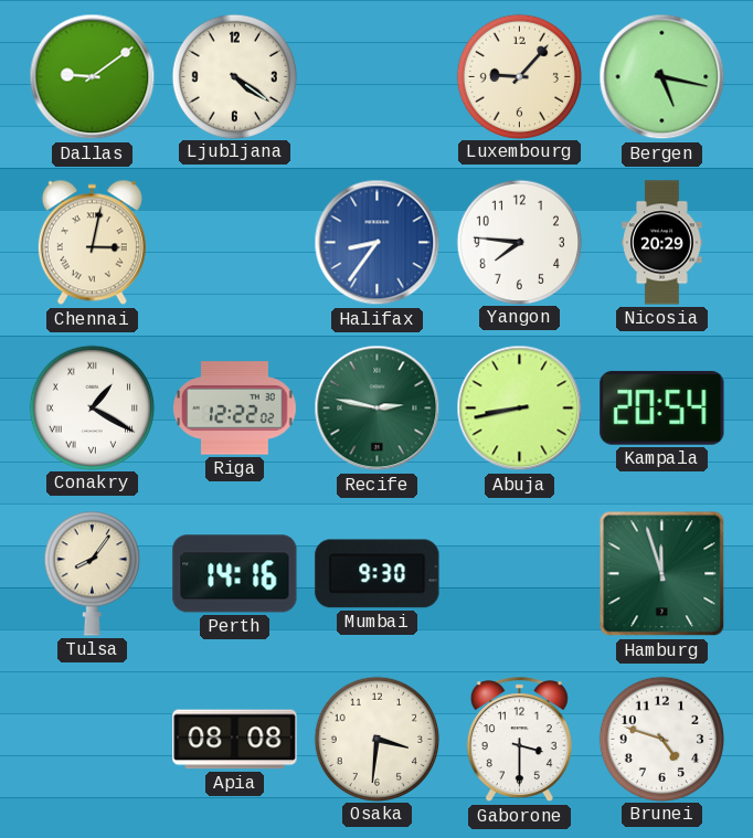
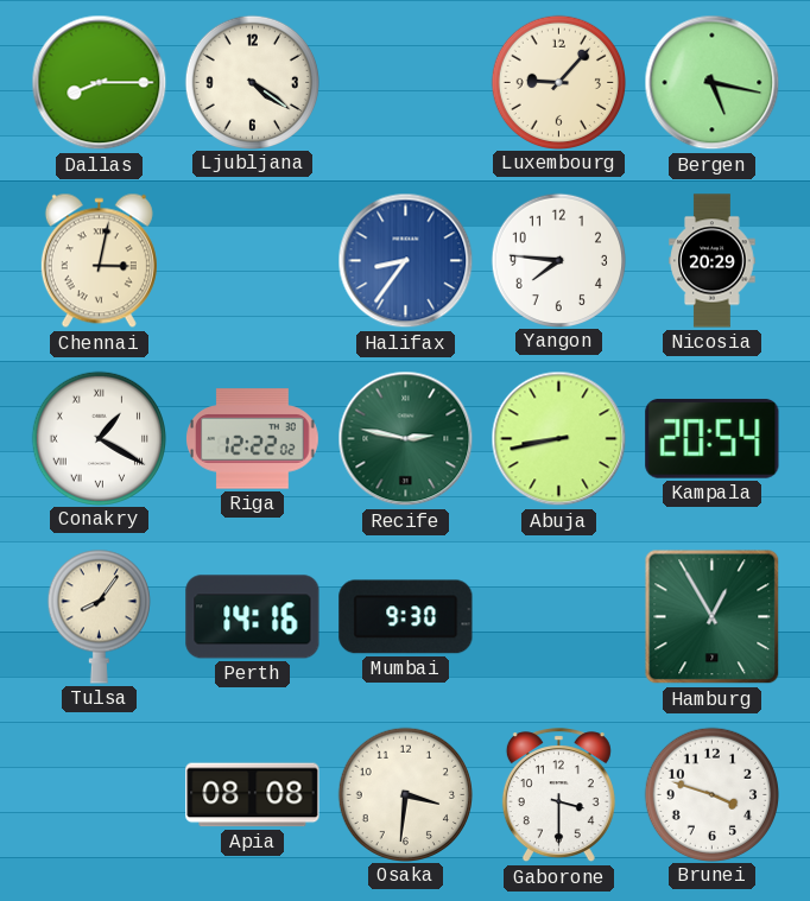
Dallas: 9:09 -> 8:15 (100, 83)
Hamburg: 11:57 -> 12:55 (713, 617)
Brunei: 4:48 -> 3:48 (711, 794)
